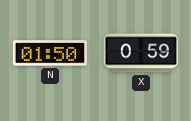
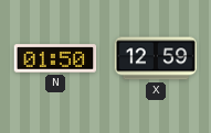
X: 0:59 -> 12:59 (156, 58)
